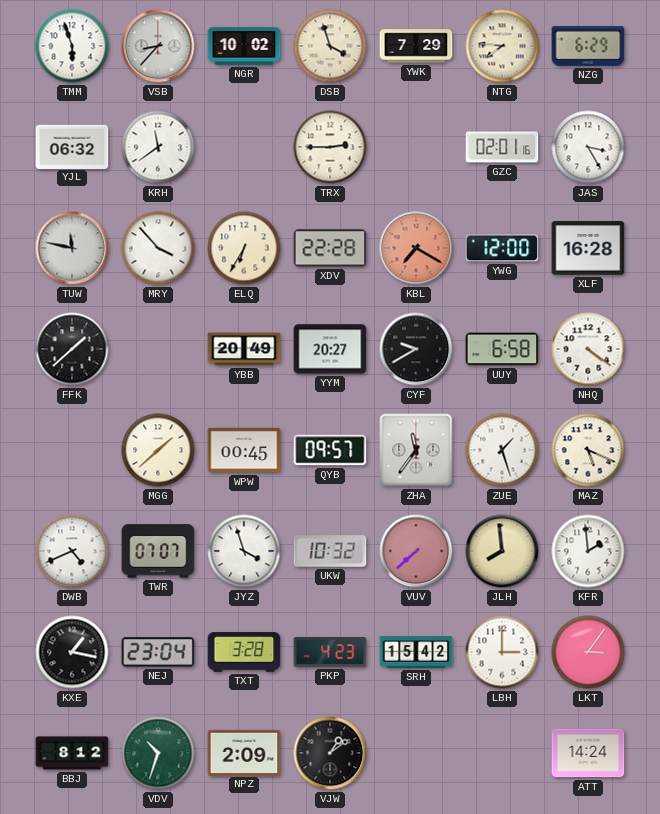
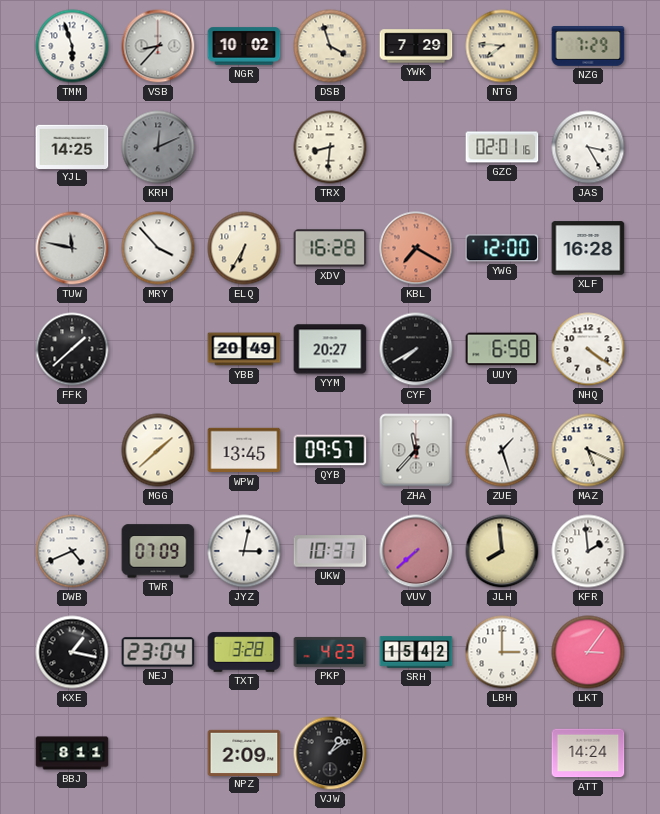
NZG: 6:29 -> 7:29 (588, 47)
YJL: 06:32 -> 14:25 (72, 146)
KRH: 11:39 -> 12:11 (158, 147)
KRH dial: white -> grey (158, 147)
TRX: 2:45 -> 8:31 (330, 147)
XDV: 22:28 -> 16:28 (330, 248)
CYF: 9:40 -> 7:40 (416, 349)
WPW: 00:45 -> 13:45 (244, 450)
ZHA: 11:36 -> 11:37 (416, 450)
TWR: 07:07 -> 07:09 (158, 551)
JYZ: 3:57 -> 3:02 (244, 551)
UKW: 10:32 -> 10:37 (330, 551)
BBJ: 8:12 -> 8:11 (72, 753)
VDV: 10:33 -> none (158, 753)
